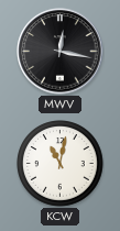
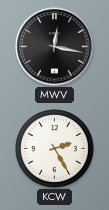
KCW: 11:02 -> 2:25 (55, 149)
